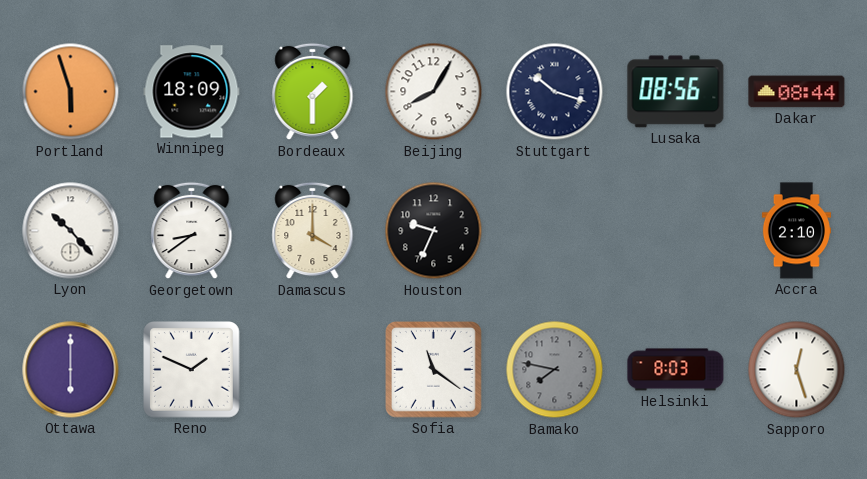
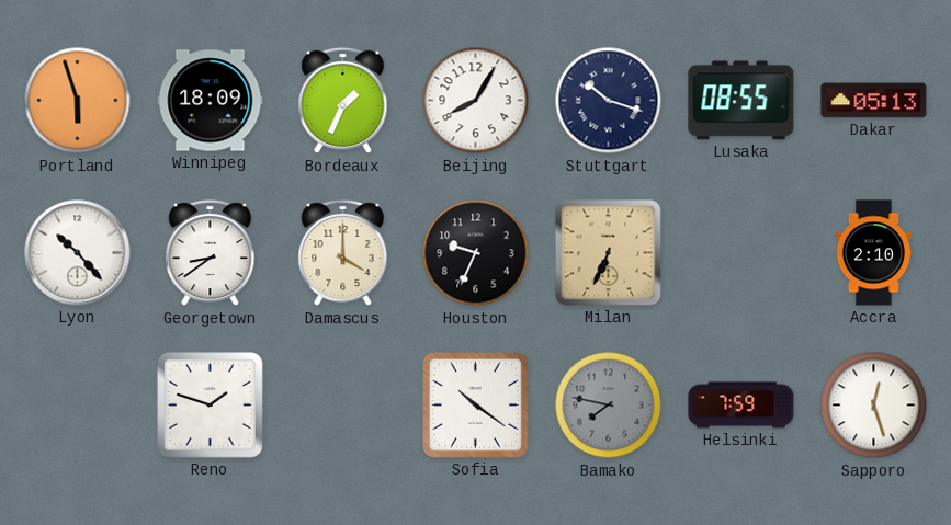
Bordeaux: 1:30 -> 1:34 (343, 101)
Lusaka: 08:56 -> 08:55 (741, 101)
Dakar: 08:44 -> 05:13 (874, 101)
Milan: none -> 6:34 (609, 253)
Ottawa: 6:00 -> none (71, 370)
Reno: 1:49 -> 1:48 (211, 406)
Sofia: 11:21 -> 10:21 (476, 406)
Helsinki: 8:03 -> 7:59 (741, 406)
